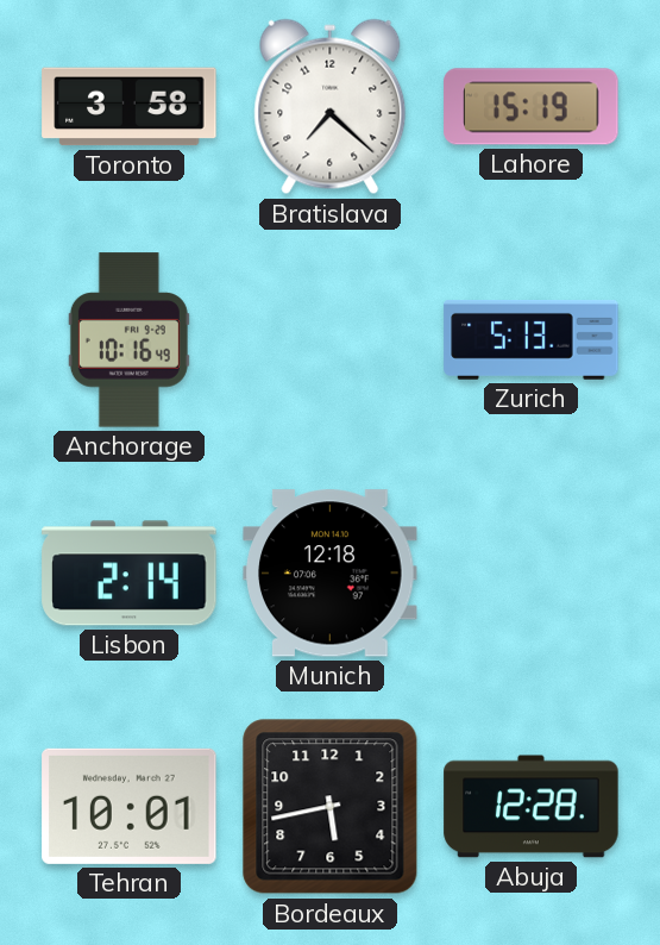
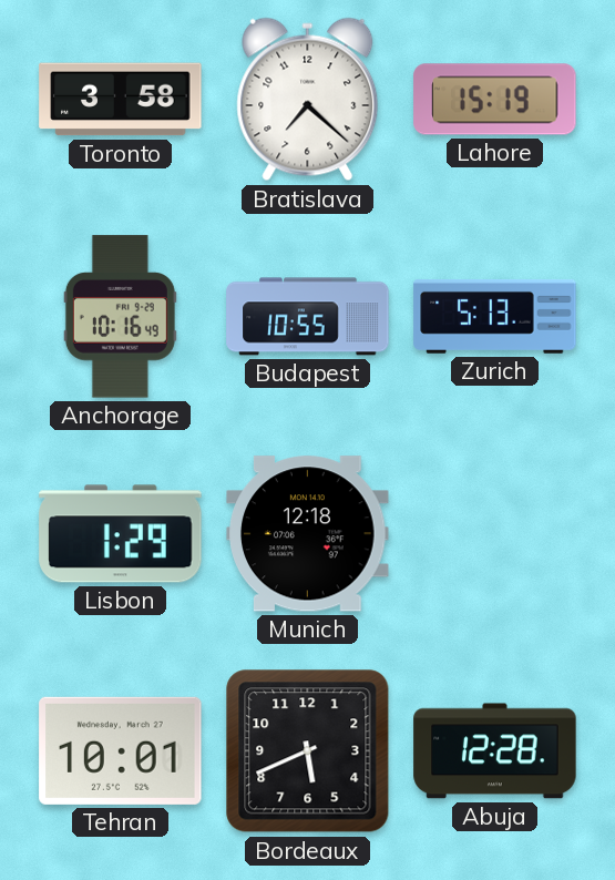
Budapest: none -> 10:55 (308, 317)
Lisbon: 2:14 -> 1:29 (121, 534)
Bordeaux: 5:43 -> 5:41 (308, 751)
